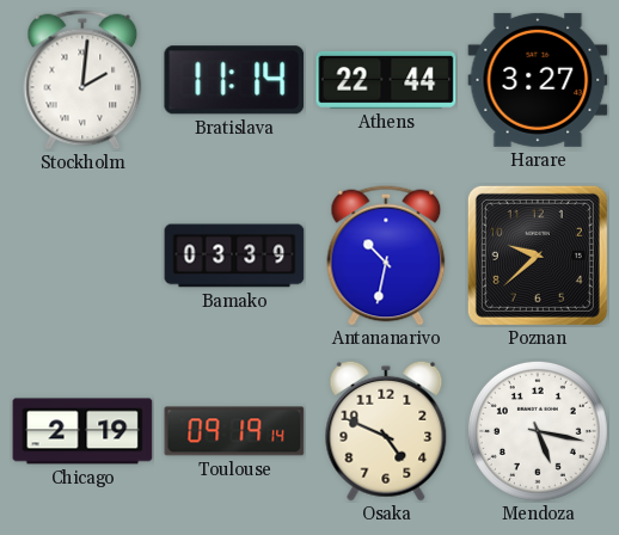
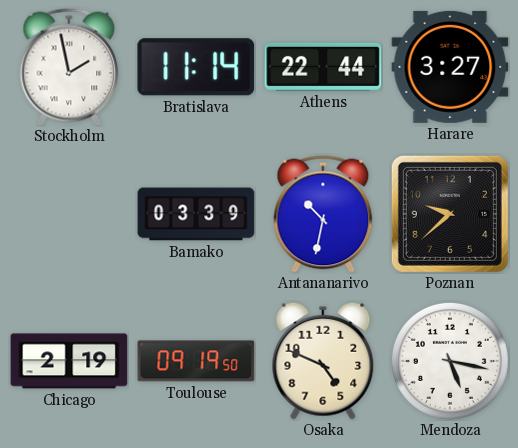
Stockholm: 2:01 -> 1:58 (69, 67)
Toulouse: 09:19:14 -> 09:19:50 (196, 361)
